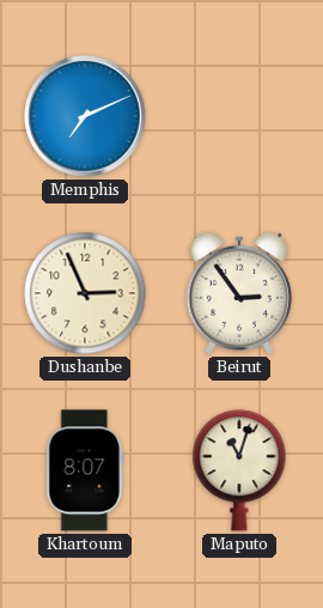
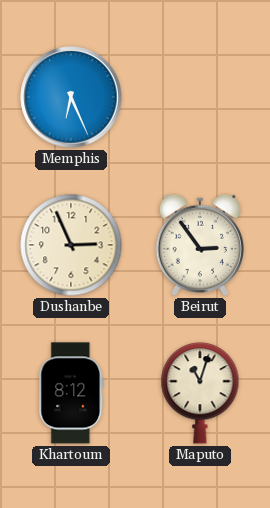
Memphis: 7:11 -> 6:26 (71, 97)
Khartoum: 8:07 -> 8:12 (71, 393)
